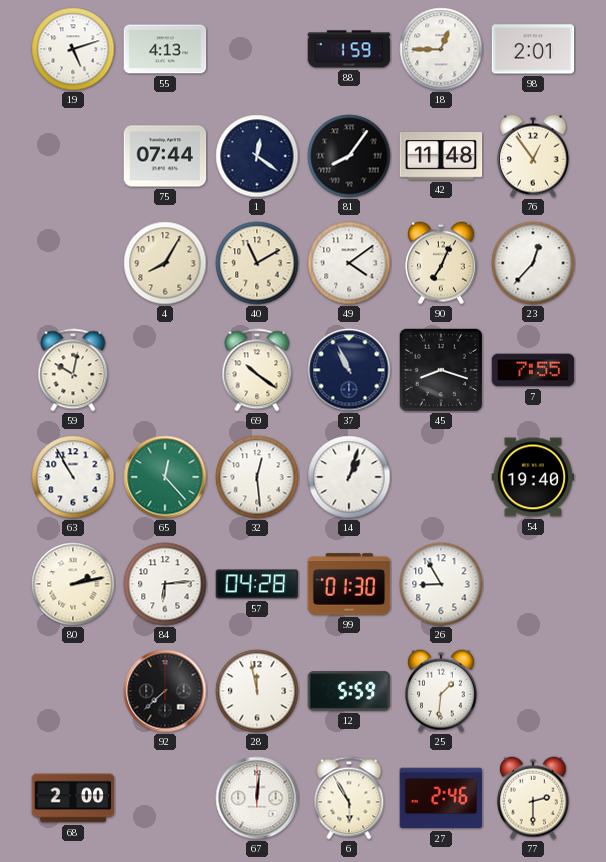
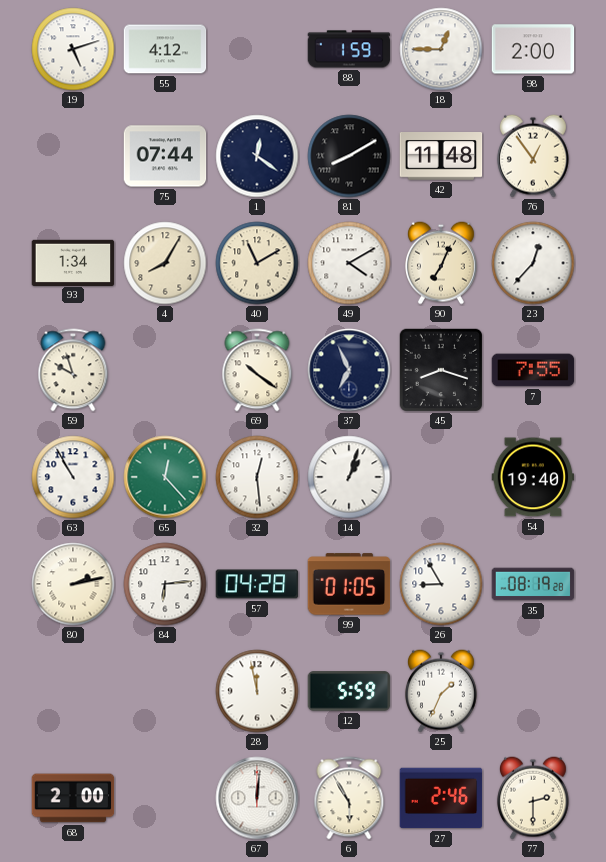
55: 4:13 -> 4:12 (165, 49)
98: 2:01 -> 2:00 (533, 49)
81: 8:06 -> 8:10 (349, 156)
93: none -> 1:34 (73, 262)
49: 4:09 -> 4:10 (349, 263)
59: 10:02 -> 9:57 (73, 370)
37: 10:56 -> 6:56 (349, 370)
99: 01:30 -> 01:05 (349, 584)
35: none -> 08:19 (533, 584)
92: 7:38 -> none (165, 691)
25: 1:31 -> 1:34 (441, 691)
